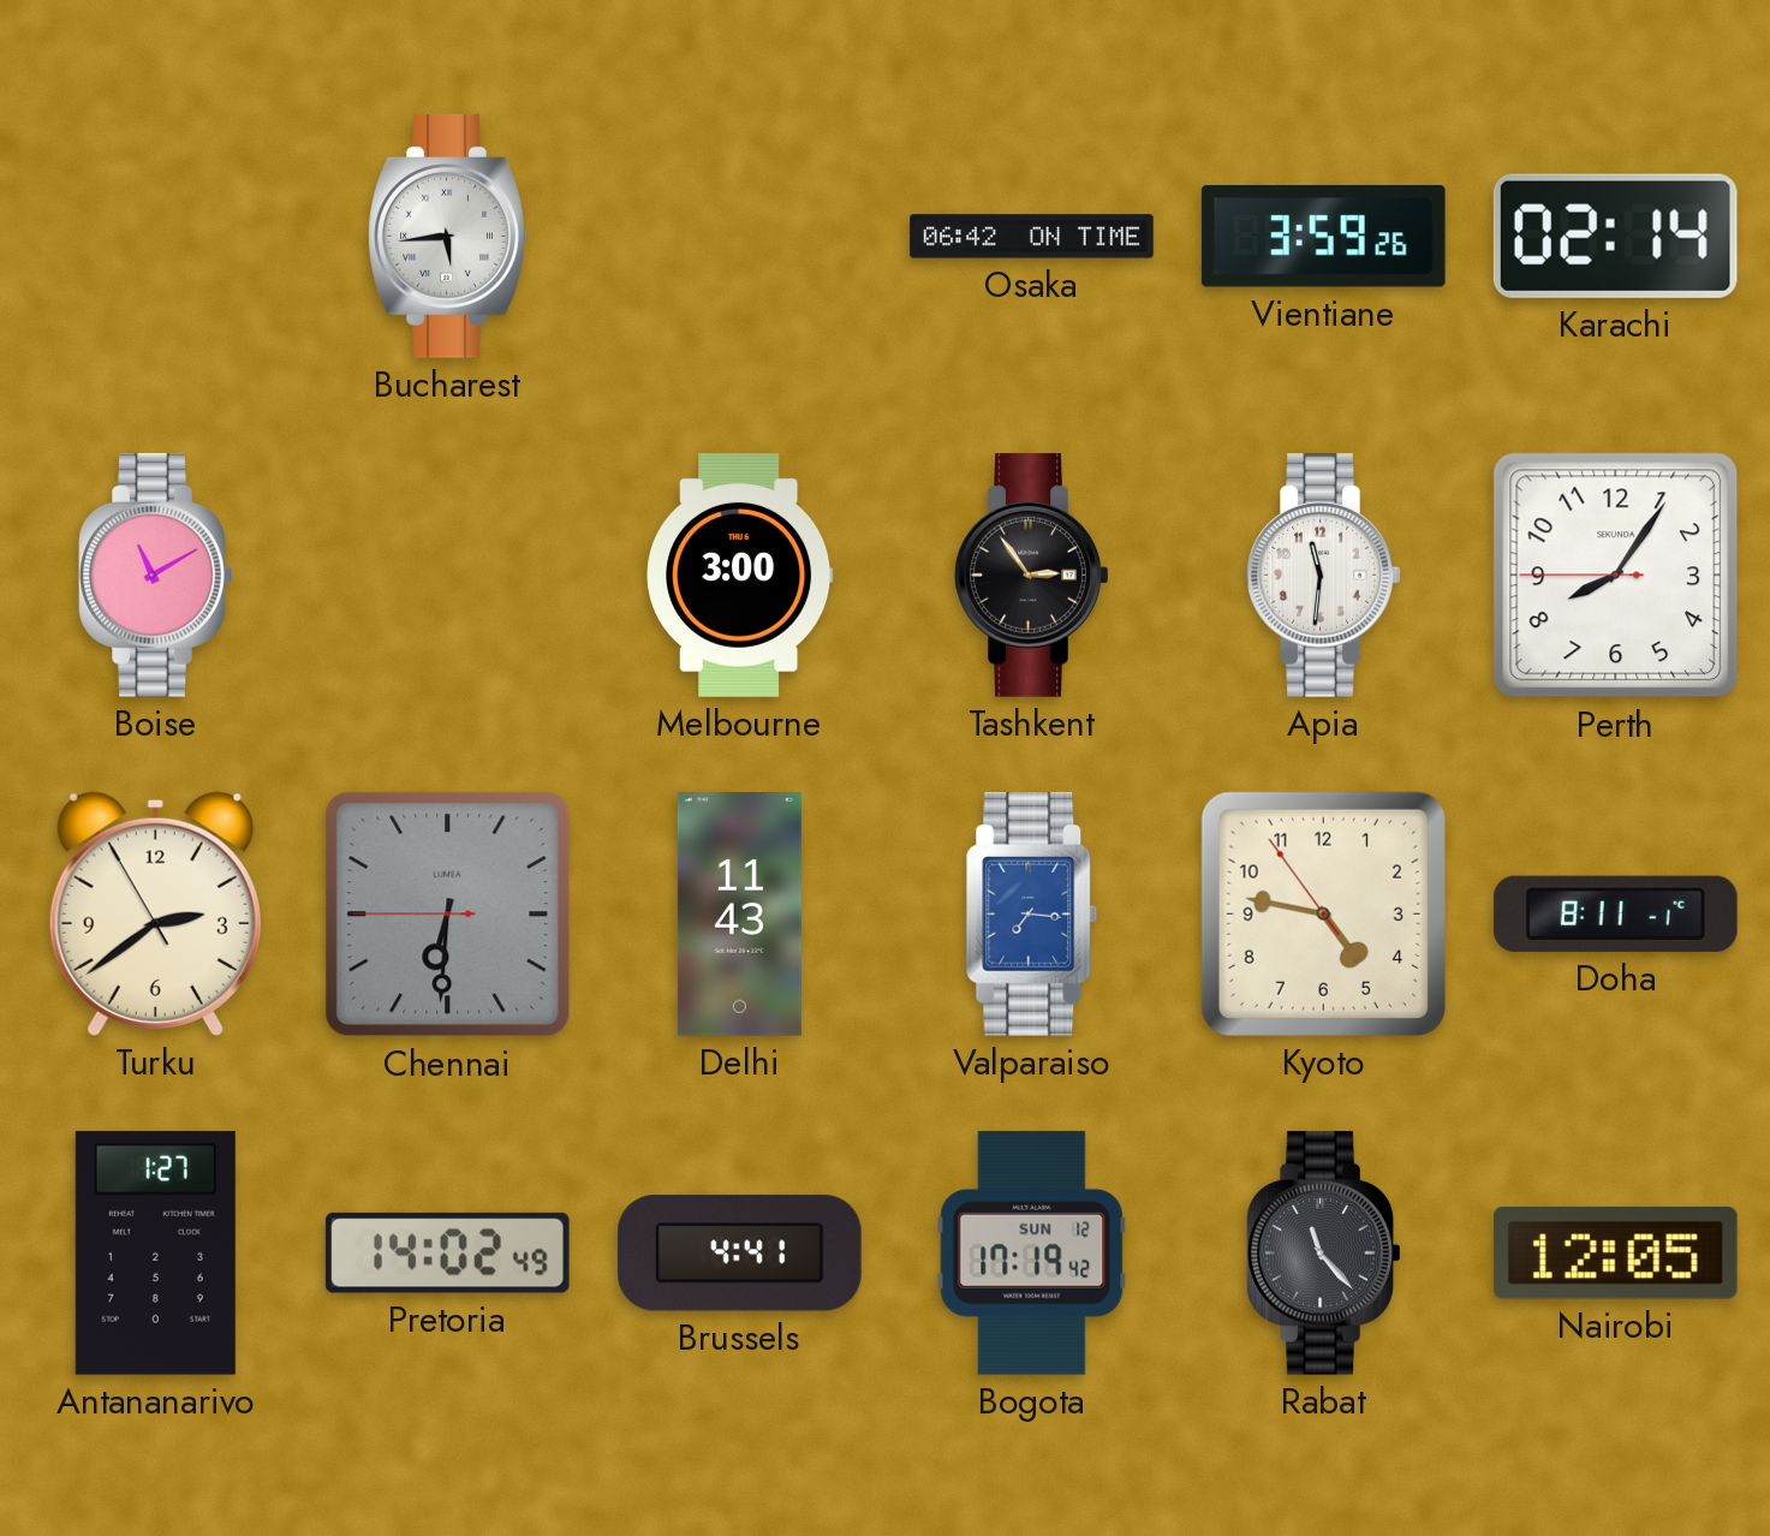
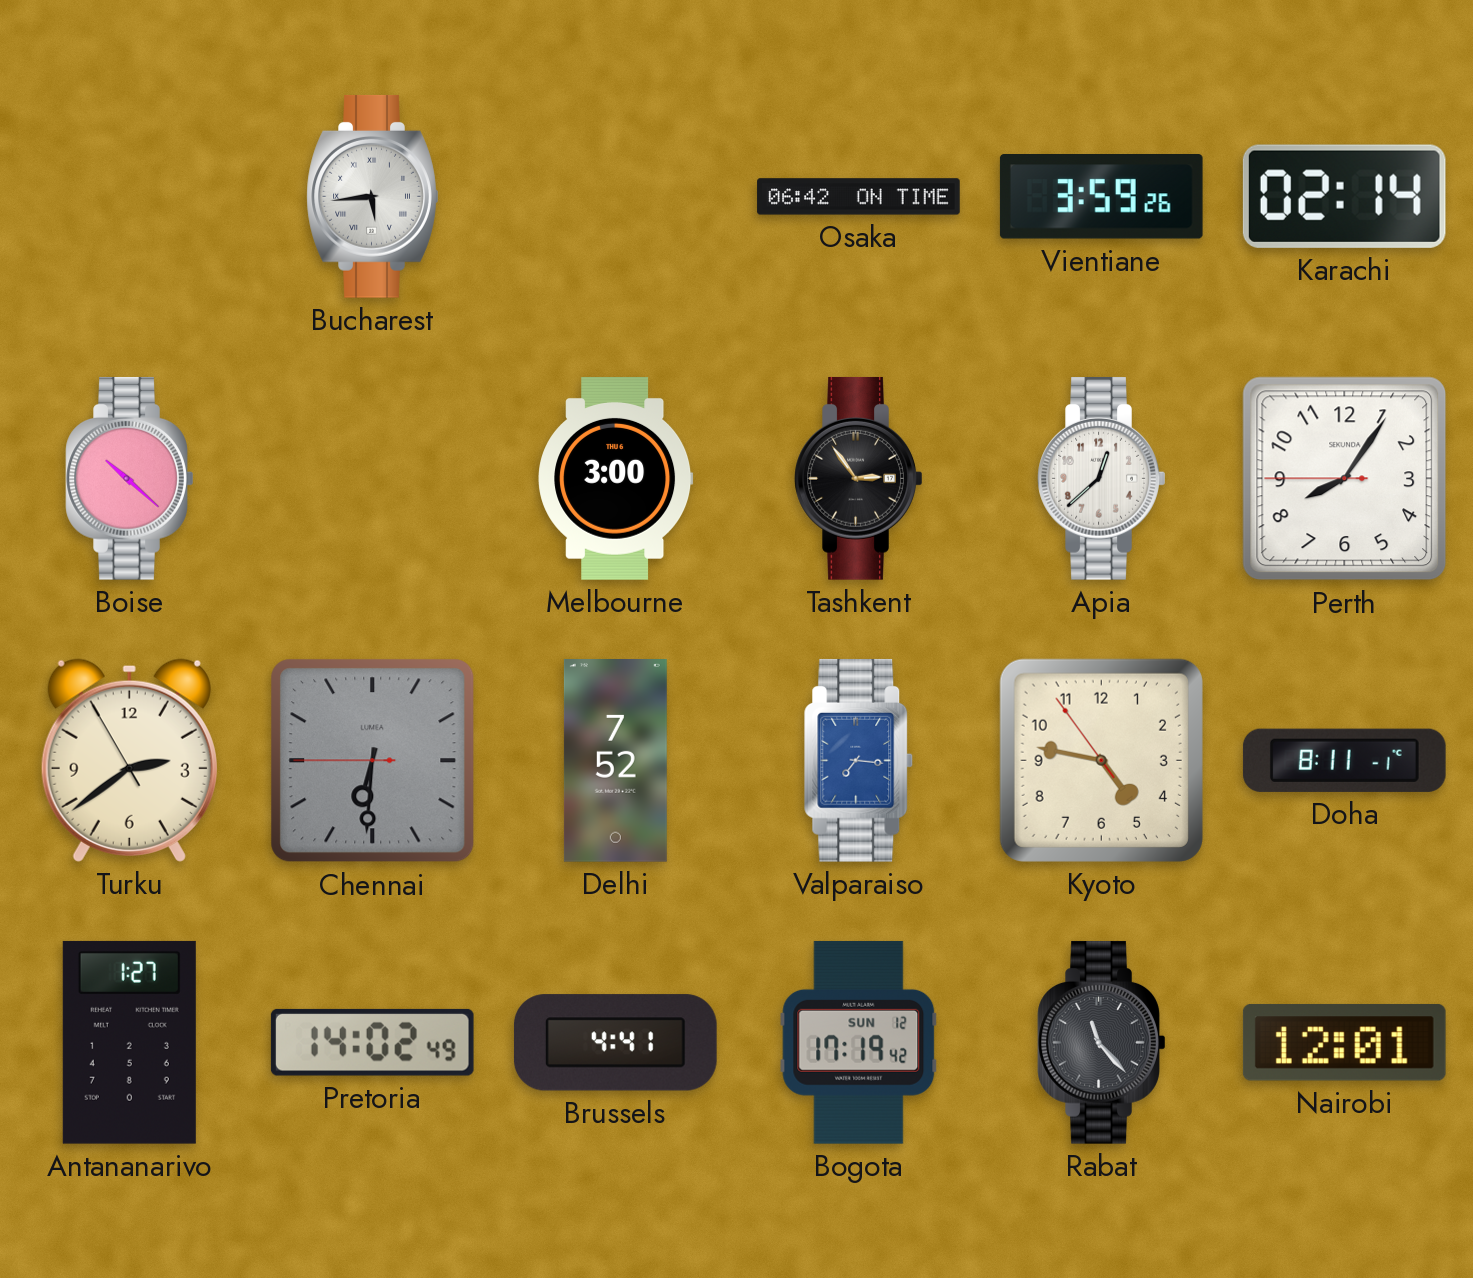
Boise: 11:10 -> 10:22 (130, 478)
Apia: 11:31 -> 12:38 (1102, 478)
Delhi: 11:43 -> 7:52 (615, 761)
Nairobi: 12:05 -> 12:01 (1344, 1042)
